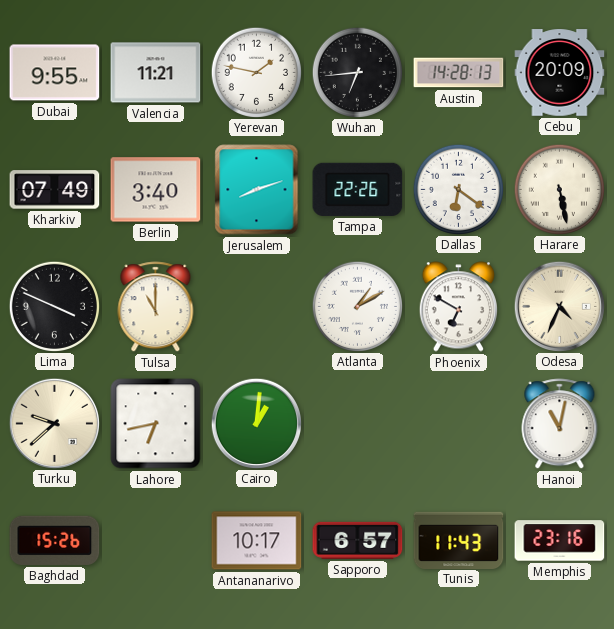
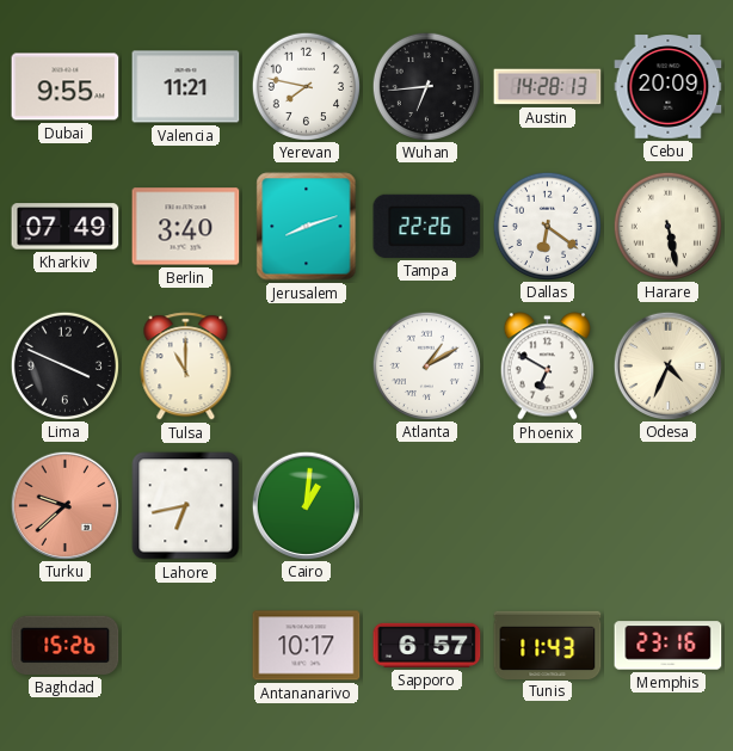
Yerevan: 1:47 -> 7:47 (306, 86)
Turku dial: cream -> salmon (64, 505)
Hanoi: 11:02 -> none (560, 424)
